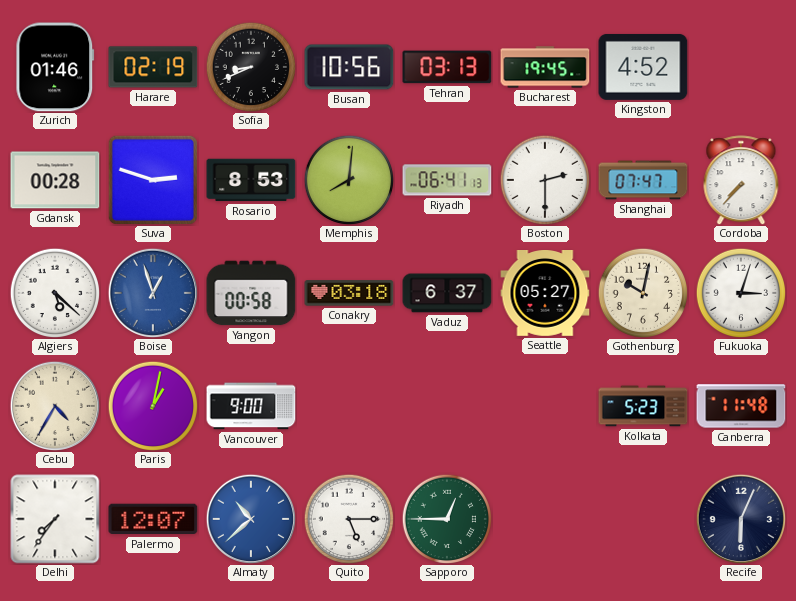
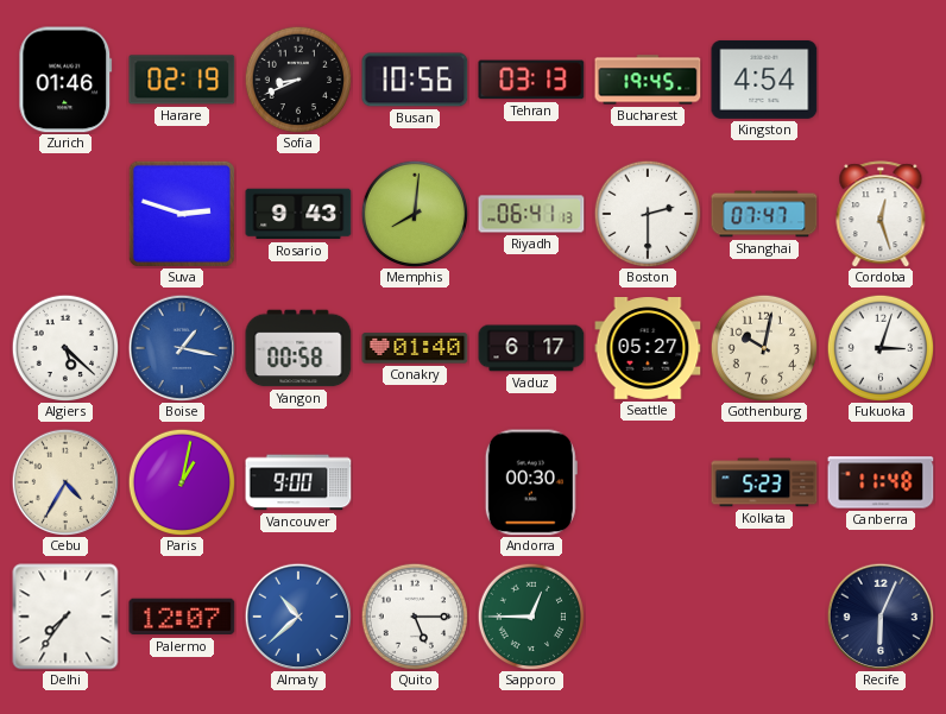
Kingston: 4:52 -> 4:54 (764, 80)
Gdansk: 00:28 -> none (55, 180)
Rosario: 8:53 -> 9:43 (298, 214)
Cordoba: 7:37 -> 12:27 (881, 214)
Boise: 12:57 -> 1:17 (181, 347)
Conakry: 03:18 -> 01:40 (415, 348)
Vaduz: 6:37 -> 6:17 (531, 348)
Andorra: none -> 00:30 (531, 482)
